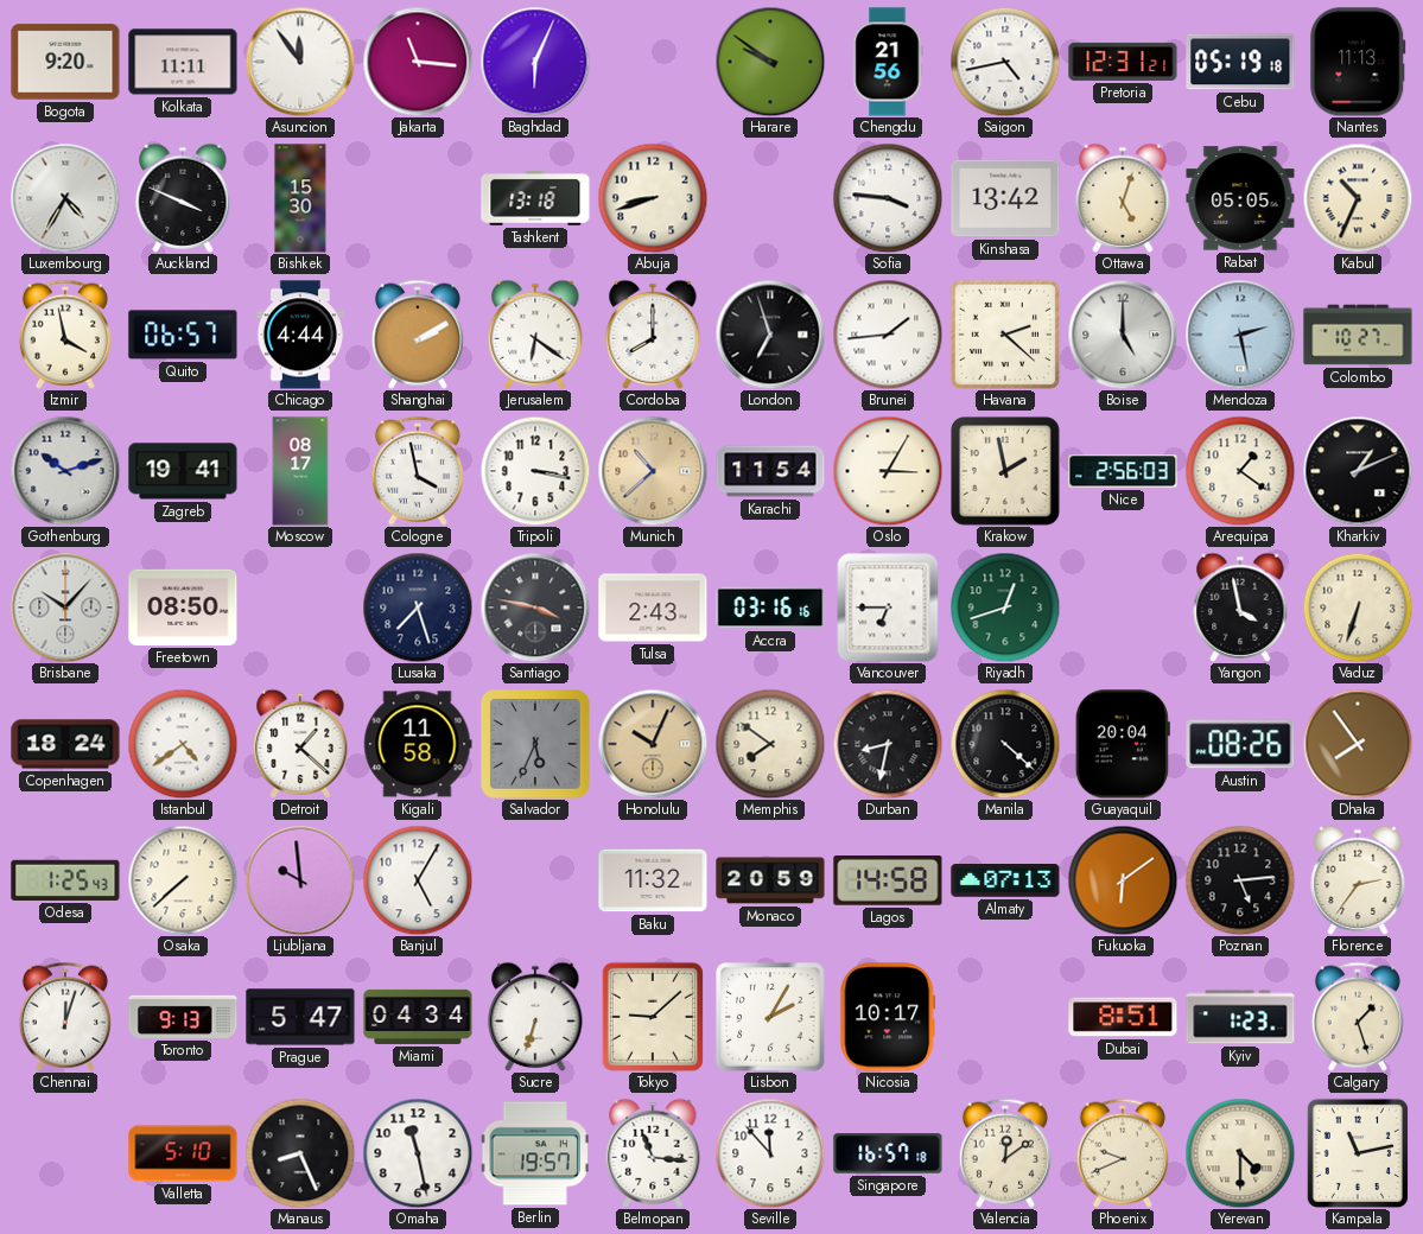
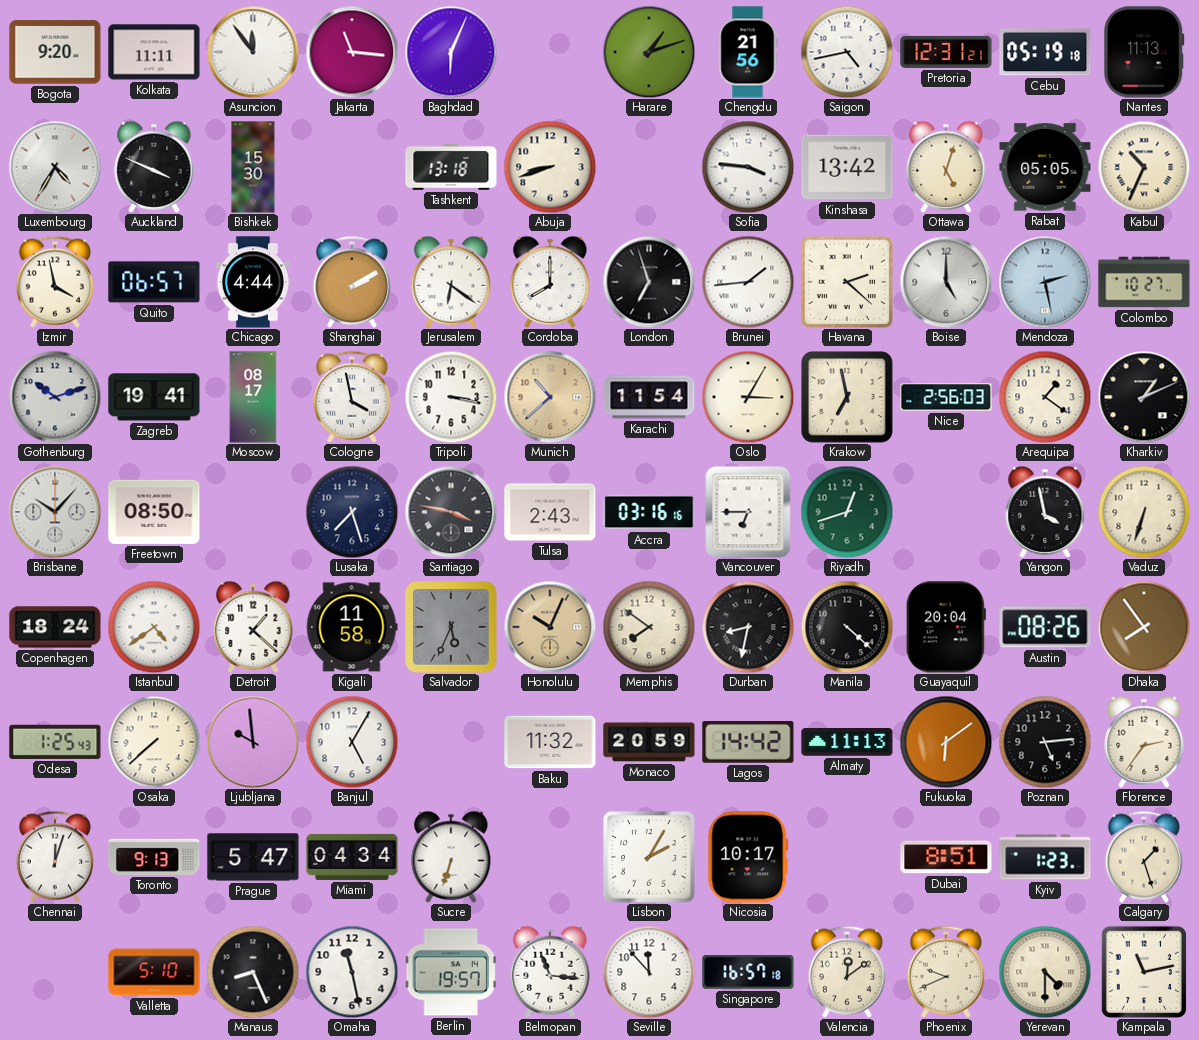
Harare: 9:51 -> 1:12 (649, 52)
Krakow: 1:58 -> 6:58 (848, 398)
Lagos: 14:58 -> 14:42 (748, 743)
Almaty: 07:13 -> 11:13 (847, 743)
Tokyo: 9:08 -> none (653, 1017)
